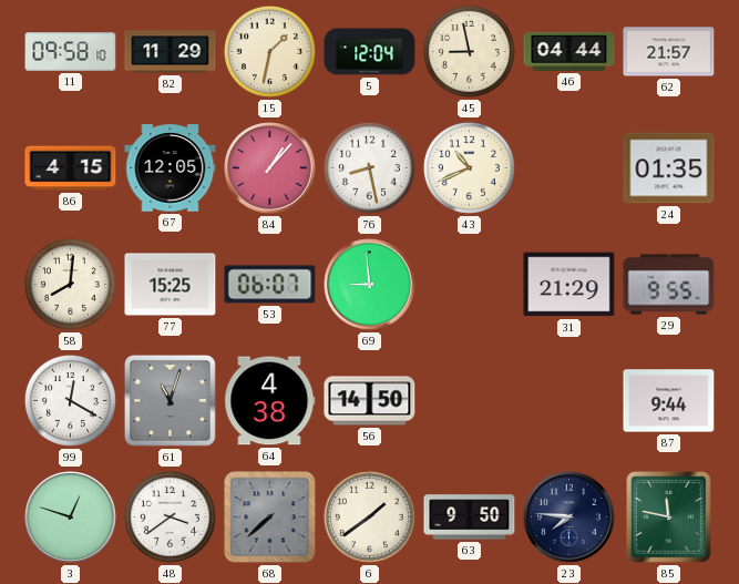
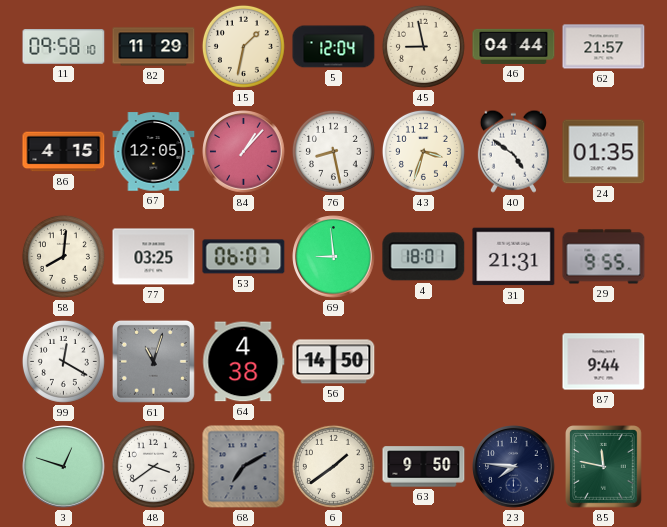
43: 10:41 -> 3:33 (423, 151)
40: none -> 4:51 (513, 151)
77: 15:25 -> 03:25 (154, 257)
4: none -> 18:01 (424, 257)
31: 21:29 -> 21:31 (514, 257)
68: 7:38 -> 7:10 (244, 467)
